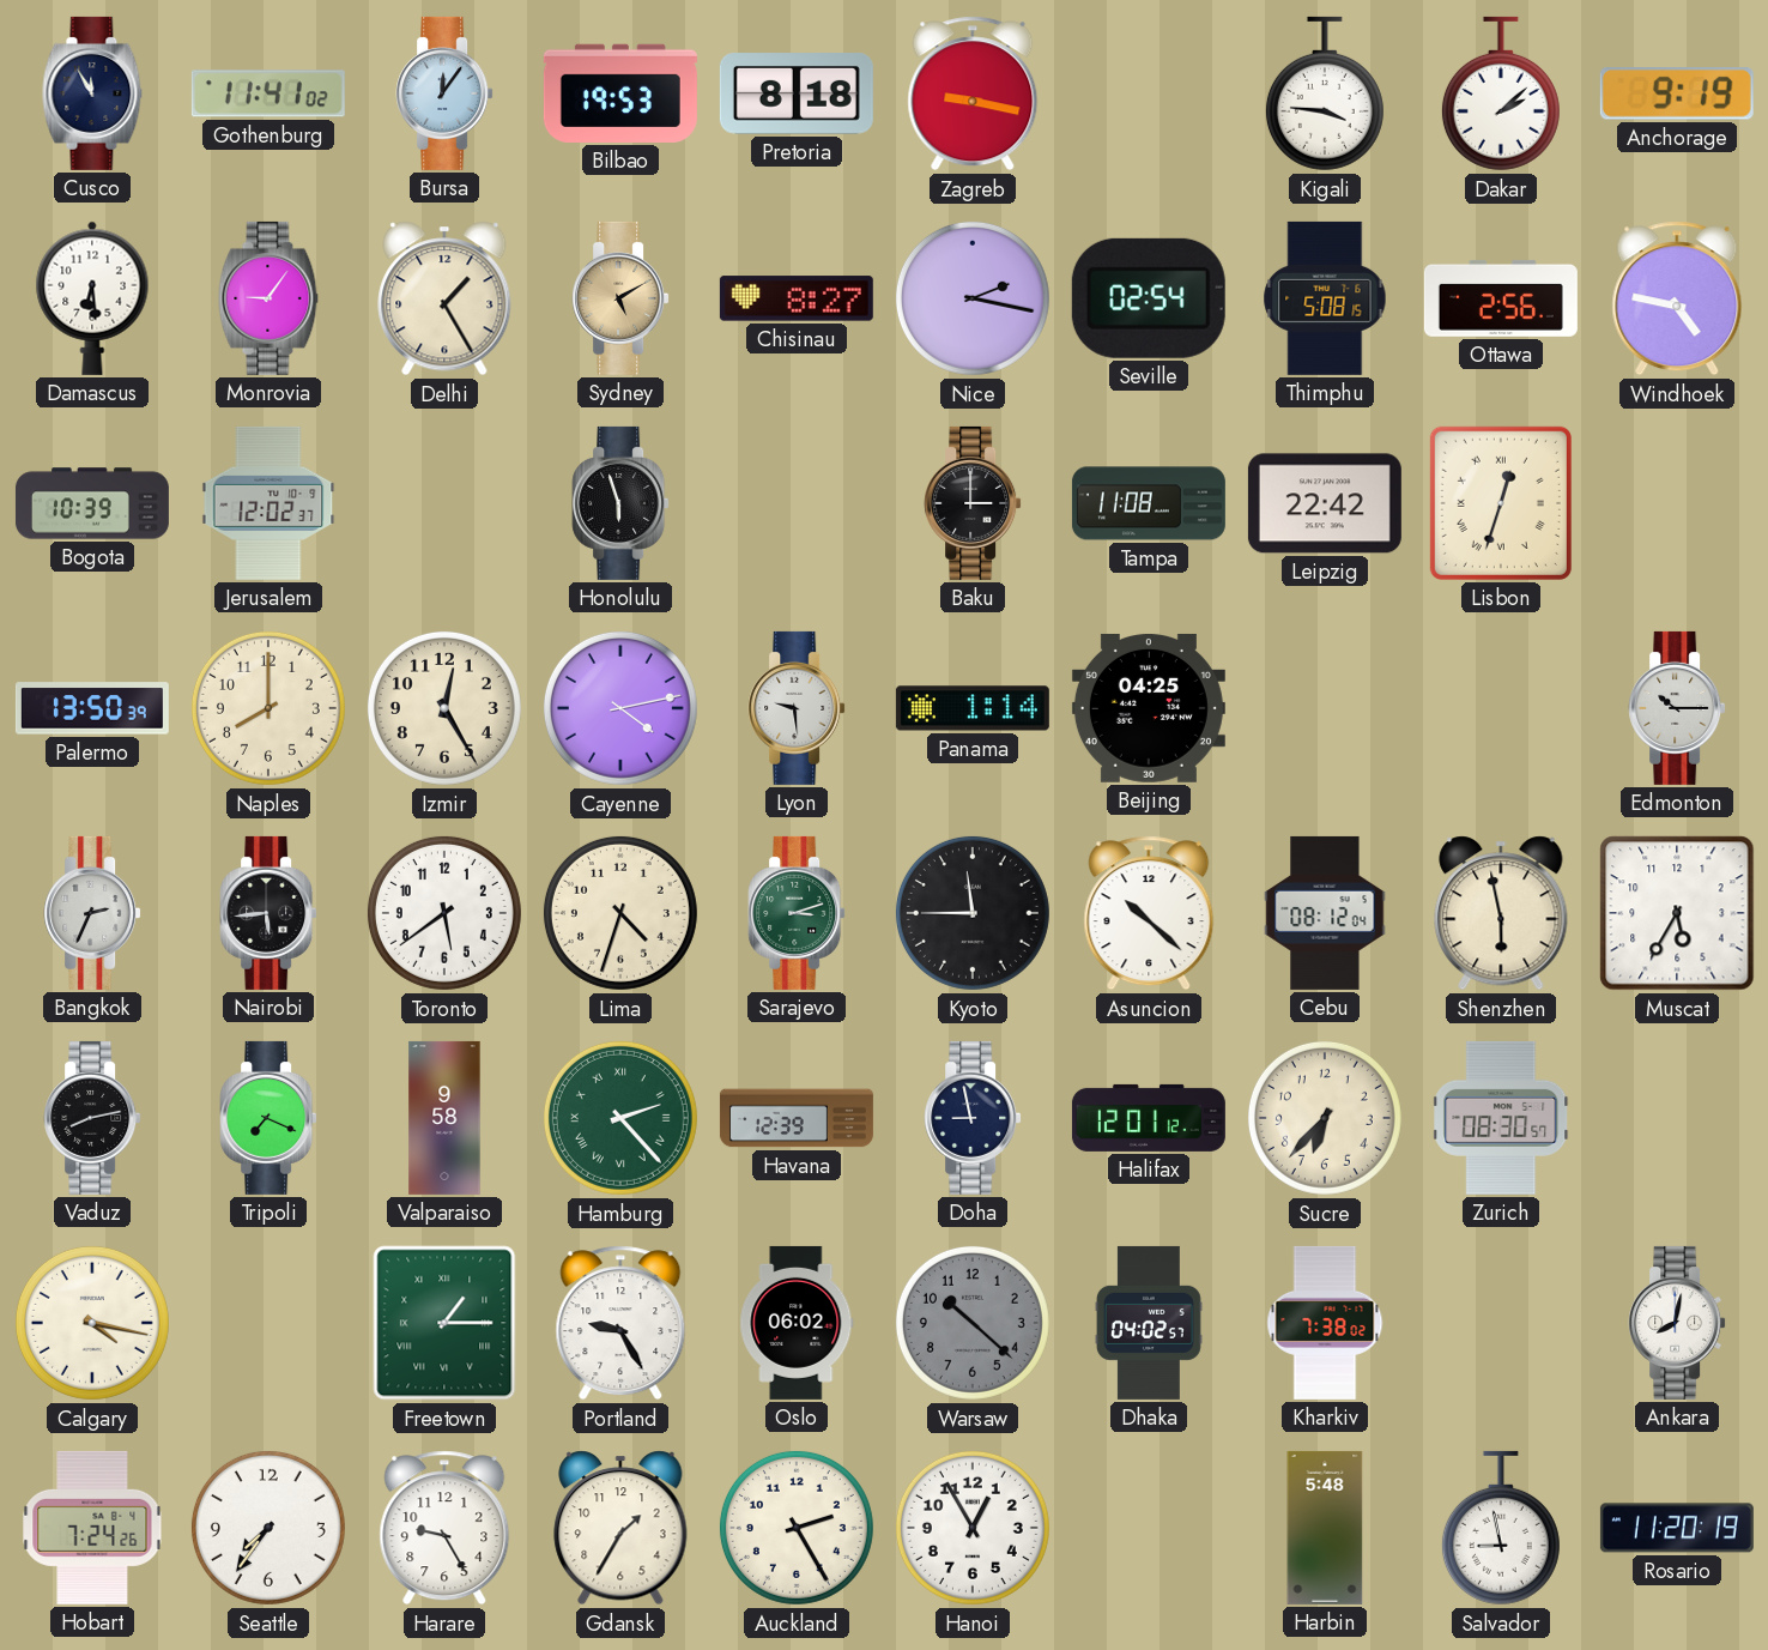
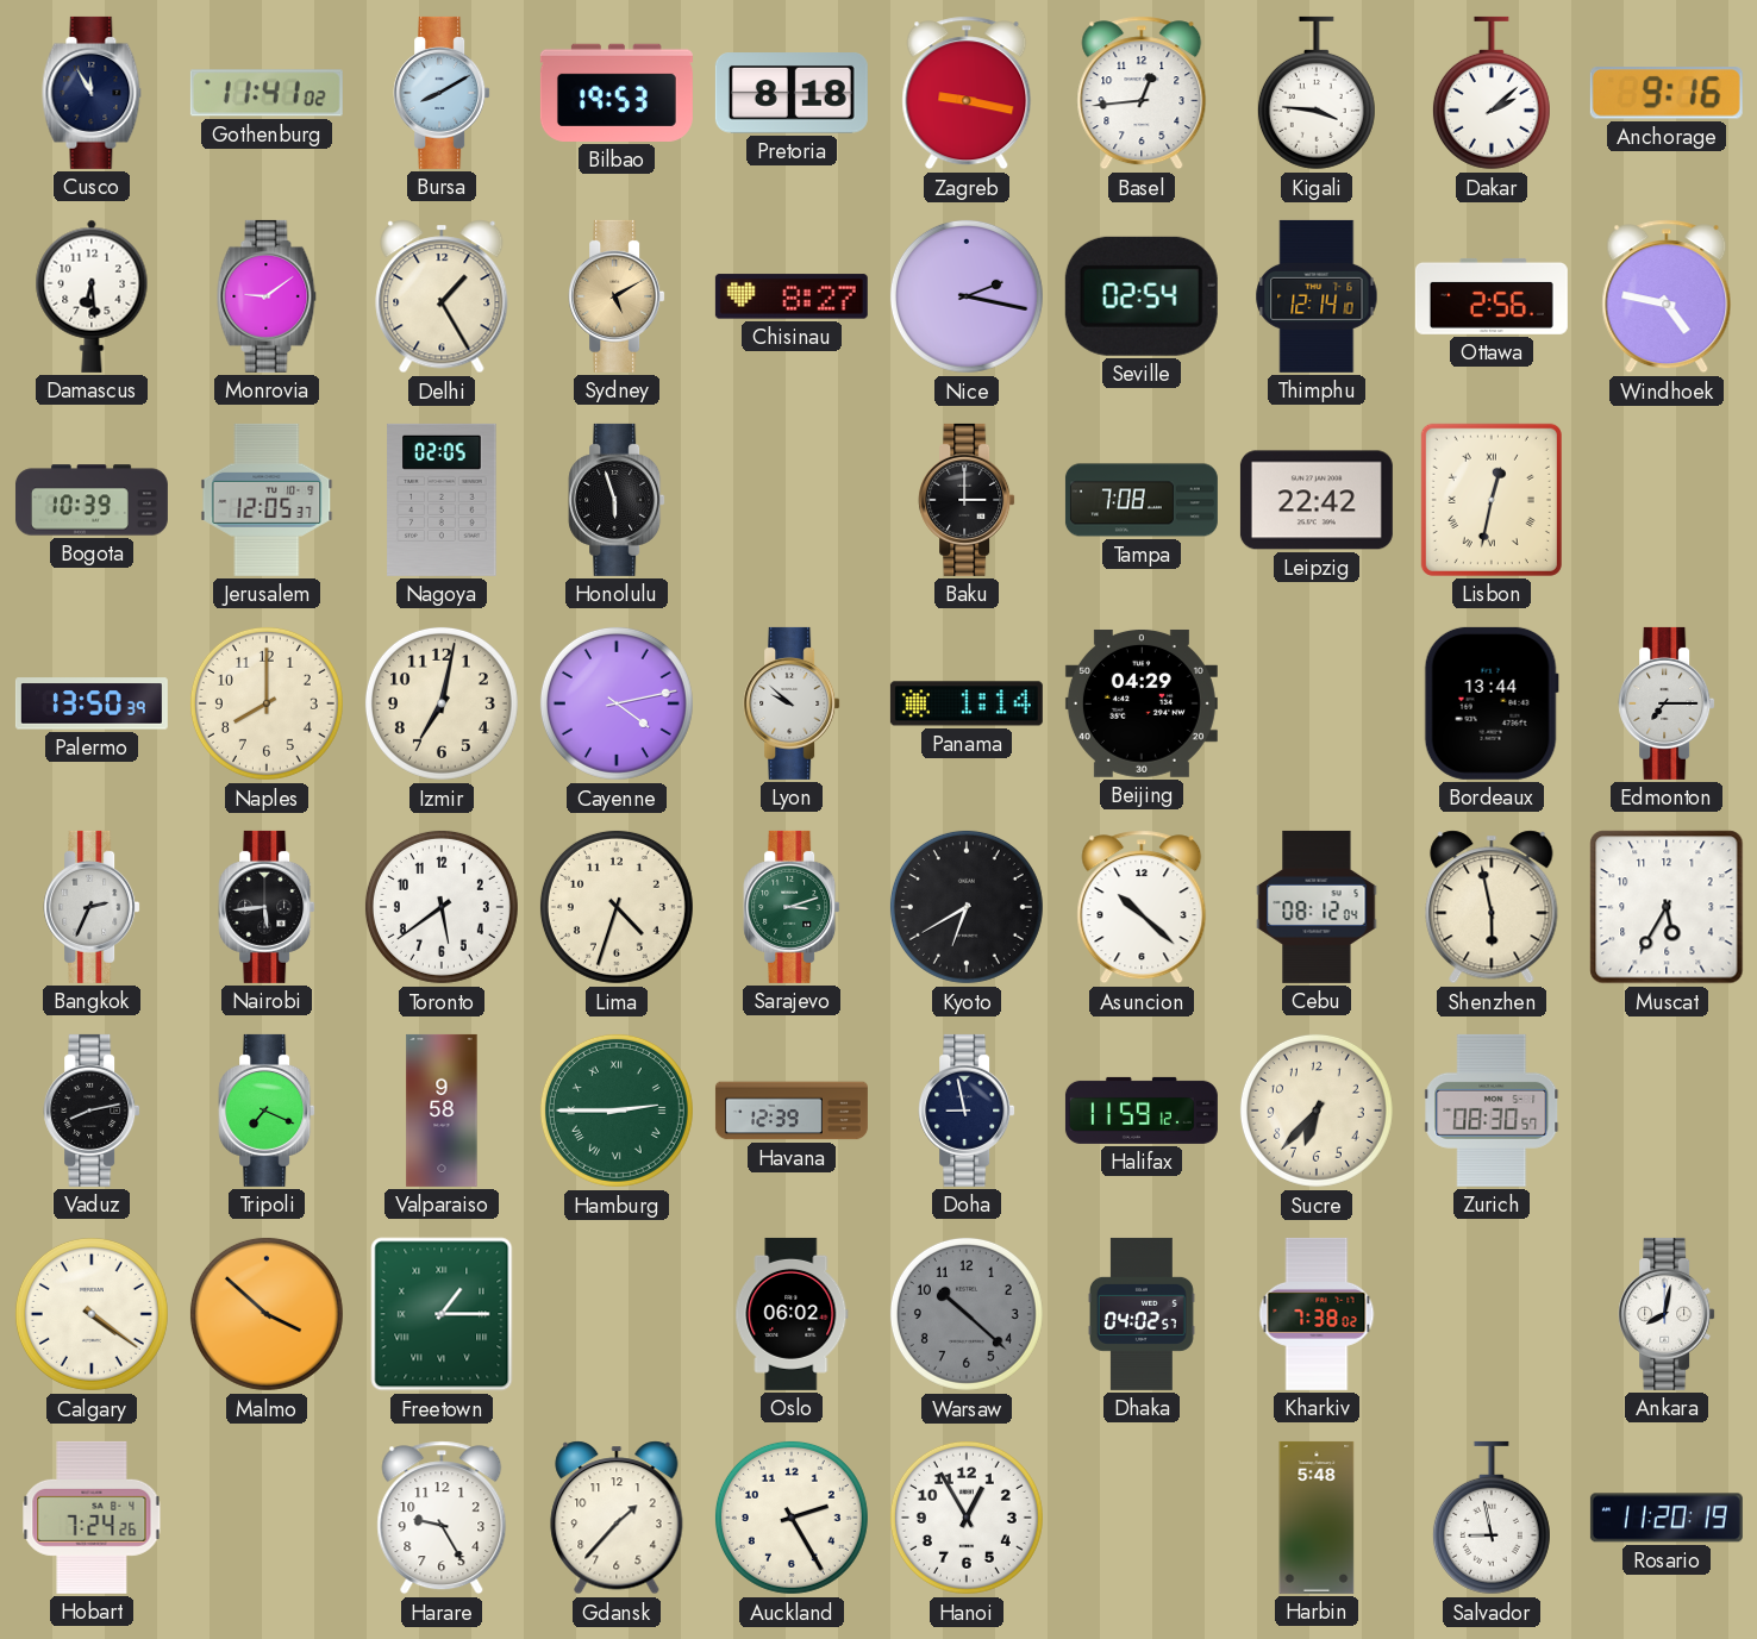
Bursa: 12:06 -> 8:10 (442, 93)
Basel: none -> 12:44 (1142, 93)
Anchorage: 9:19 -> 9:16 (1667, 93)
Monrovia: 9:06 -> 9:09 (267, 296)
Thimphu: 5:08 -> 12:14 (1317, 296)
Jerusalem: 12:02 -> 12:05 (267, 500)
Nagoya: none -> 02:05 (442, 500)
Tampa: 11:08 -> 7:08 (1142, 500)
Lisbon: 12:33 -> 12:32 (1492, 500)
Izmir: 12:25 -> 7:02 (442, 703)
Lyon: 9:29 -> 9:52 (792, 703)
Beijing: 04:25 -> 04:29 (1142, 703)
Bordeaux: none -> 13:44 (1492, 703)
Edmonton: 10:15 -> 7:15 (1667, 703)
Kyoto: 11:45 -> 6:40 (967, 907)
Hamburg: 2:23 -> 2:45 (617, 1111)
Halifax: 12:01 -> 11:59 (1142, 1111)
Calgary: 4:17 -> 4:21 (92, 1314)
Malmo: none -> 3:52 (267, 1314)
Portland: 9:25 -> none (620, 1323)
Seattle: 7:36 -> none (268, 1528)
Gdansk: 1:35 -> 1:37 (617, 1518)
